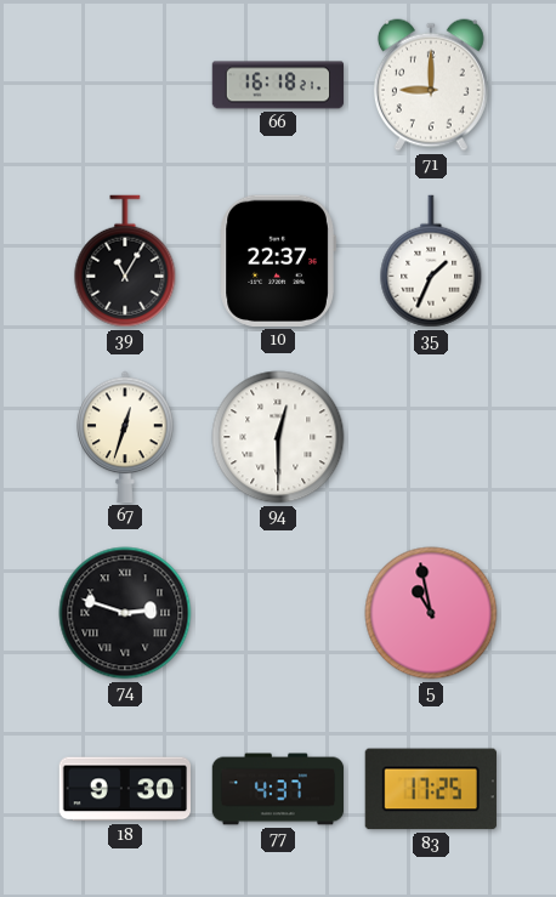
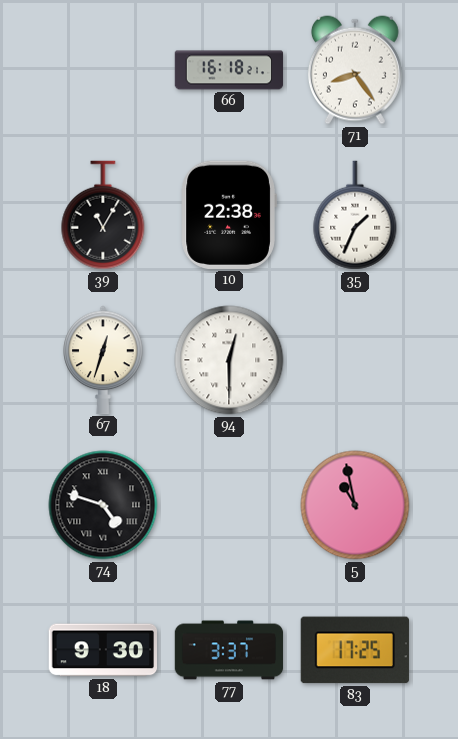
71: 9:00 -> 8:24 (355, 70)
10: 22:37 -> 22:38 (229, 215)
74: 2:48 -> 4:48 (103, 505)
77: 4:37 -> 3:37 (229, 650)
